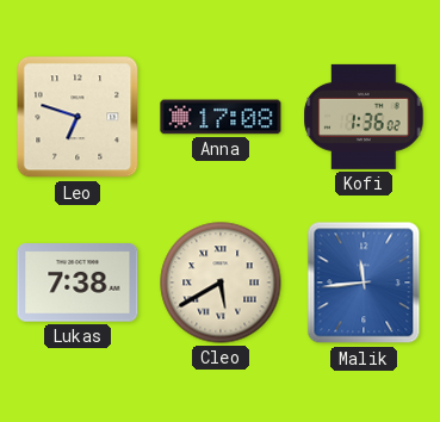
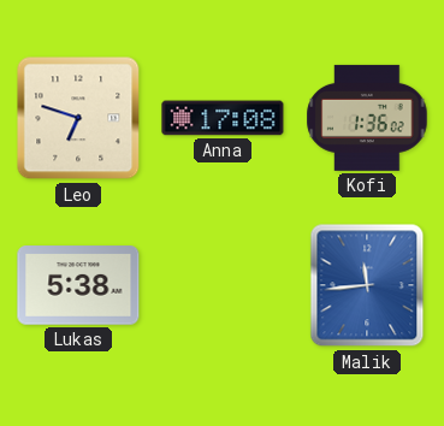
Lukas: 7:38 -> 5:38 (78, 285)
Cleo: 5:40 -> none (221, 283)
